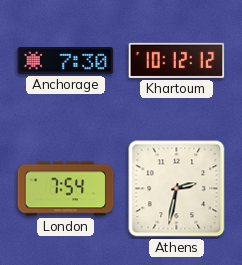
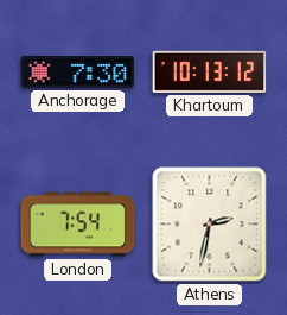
Khartoum: 10:12 -> 10:13 (210, 71)
